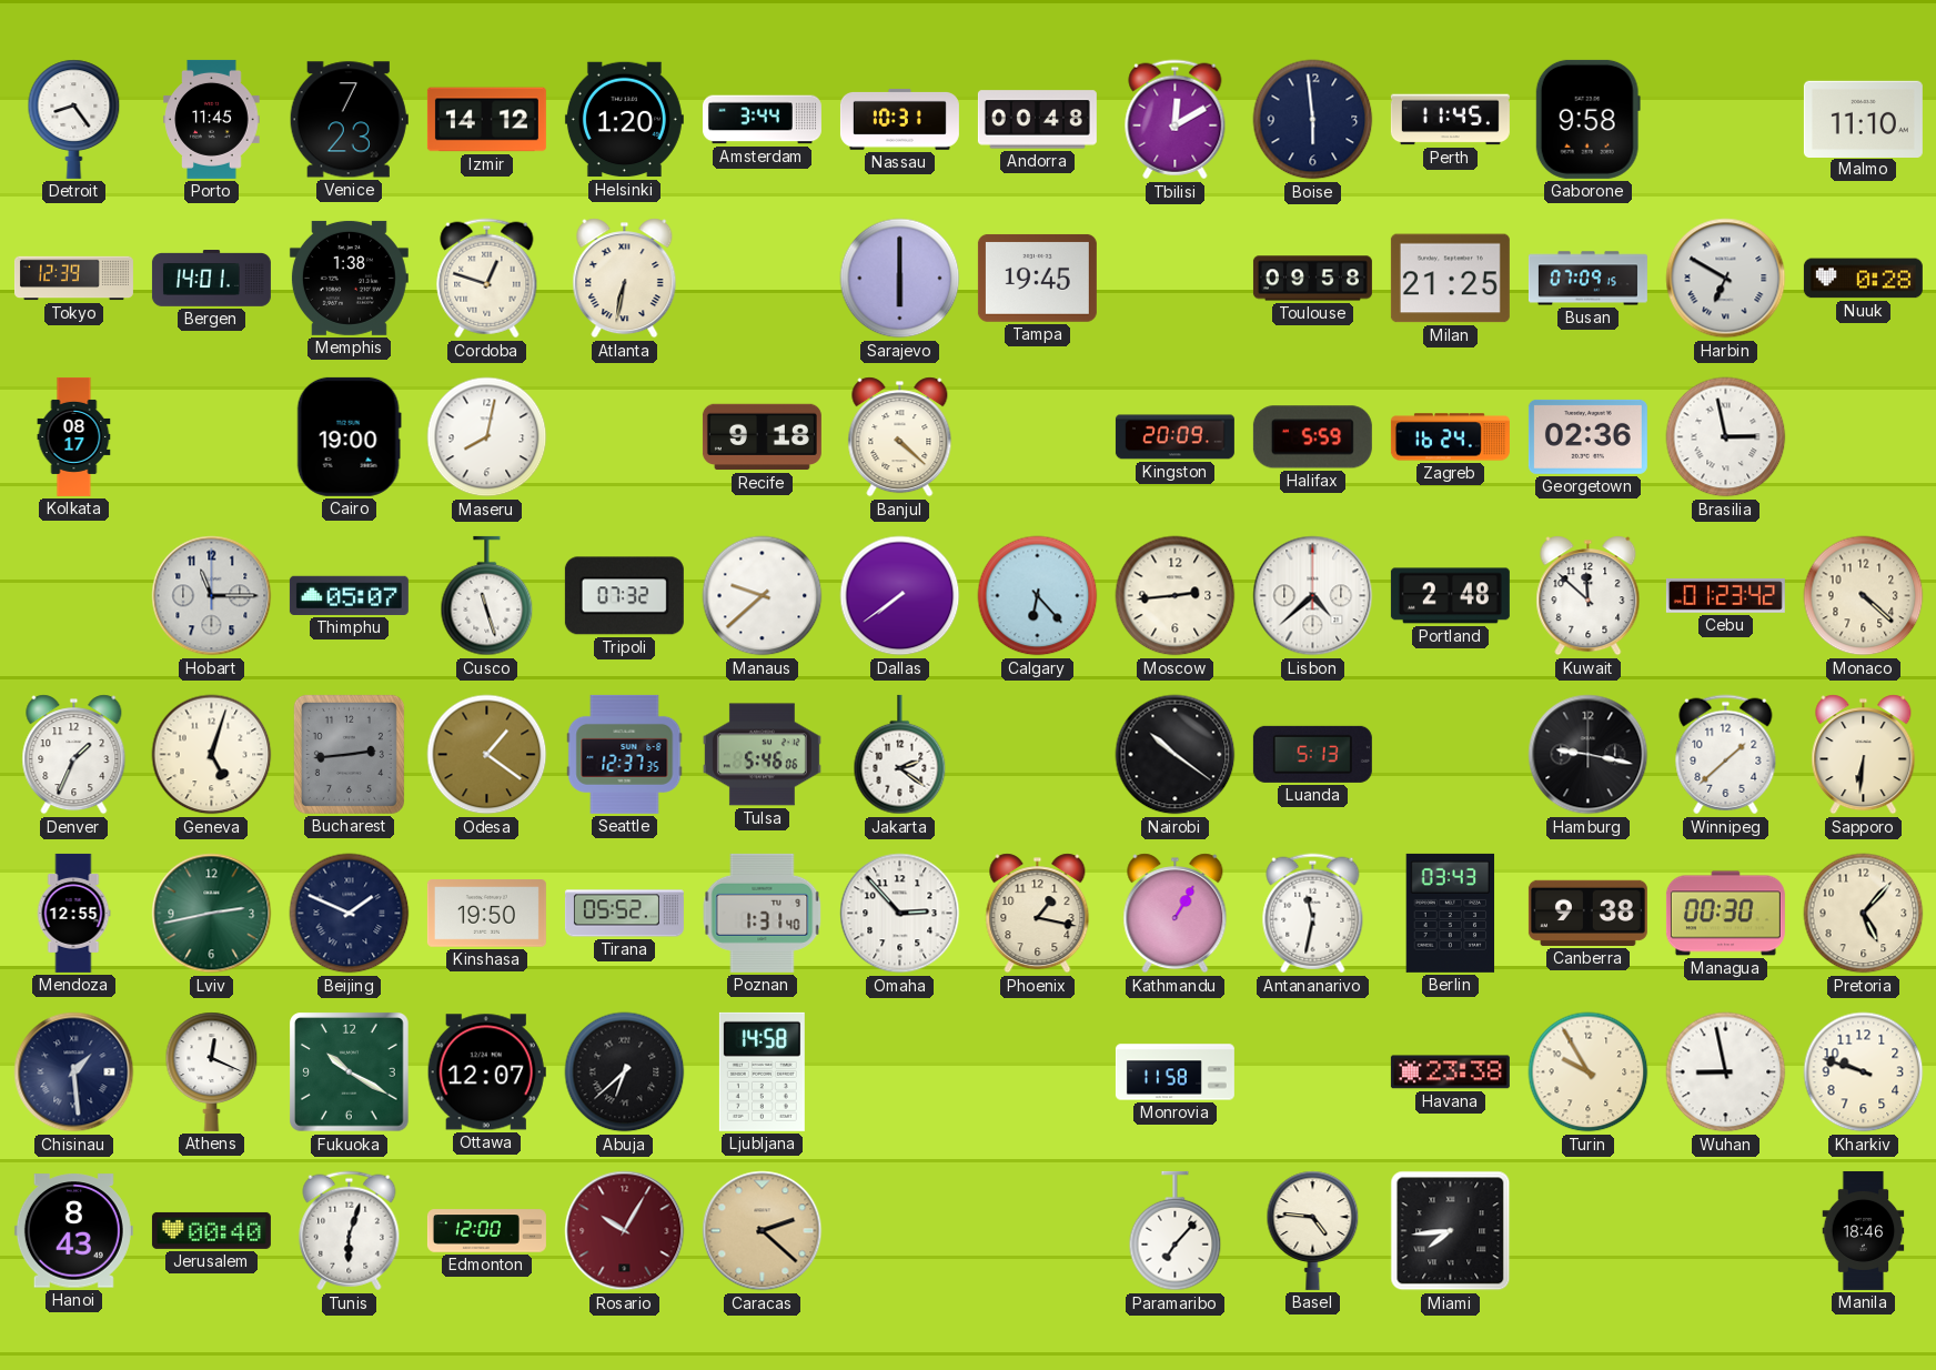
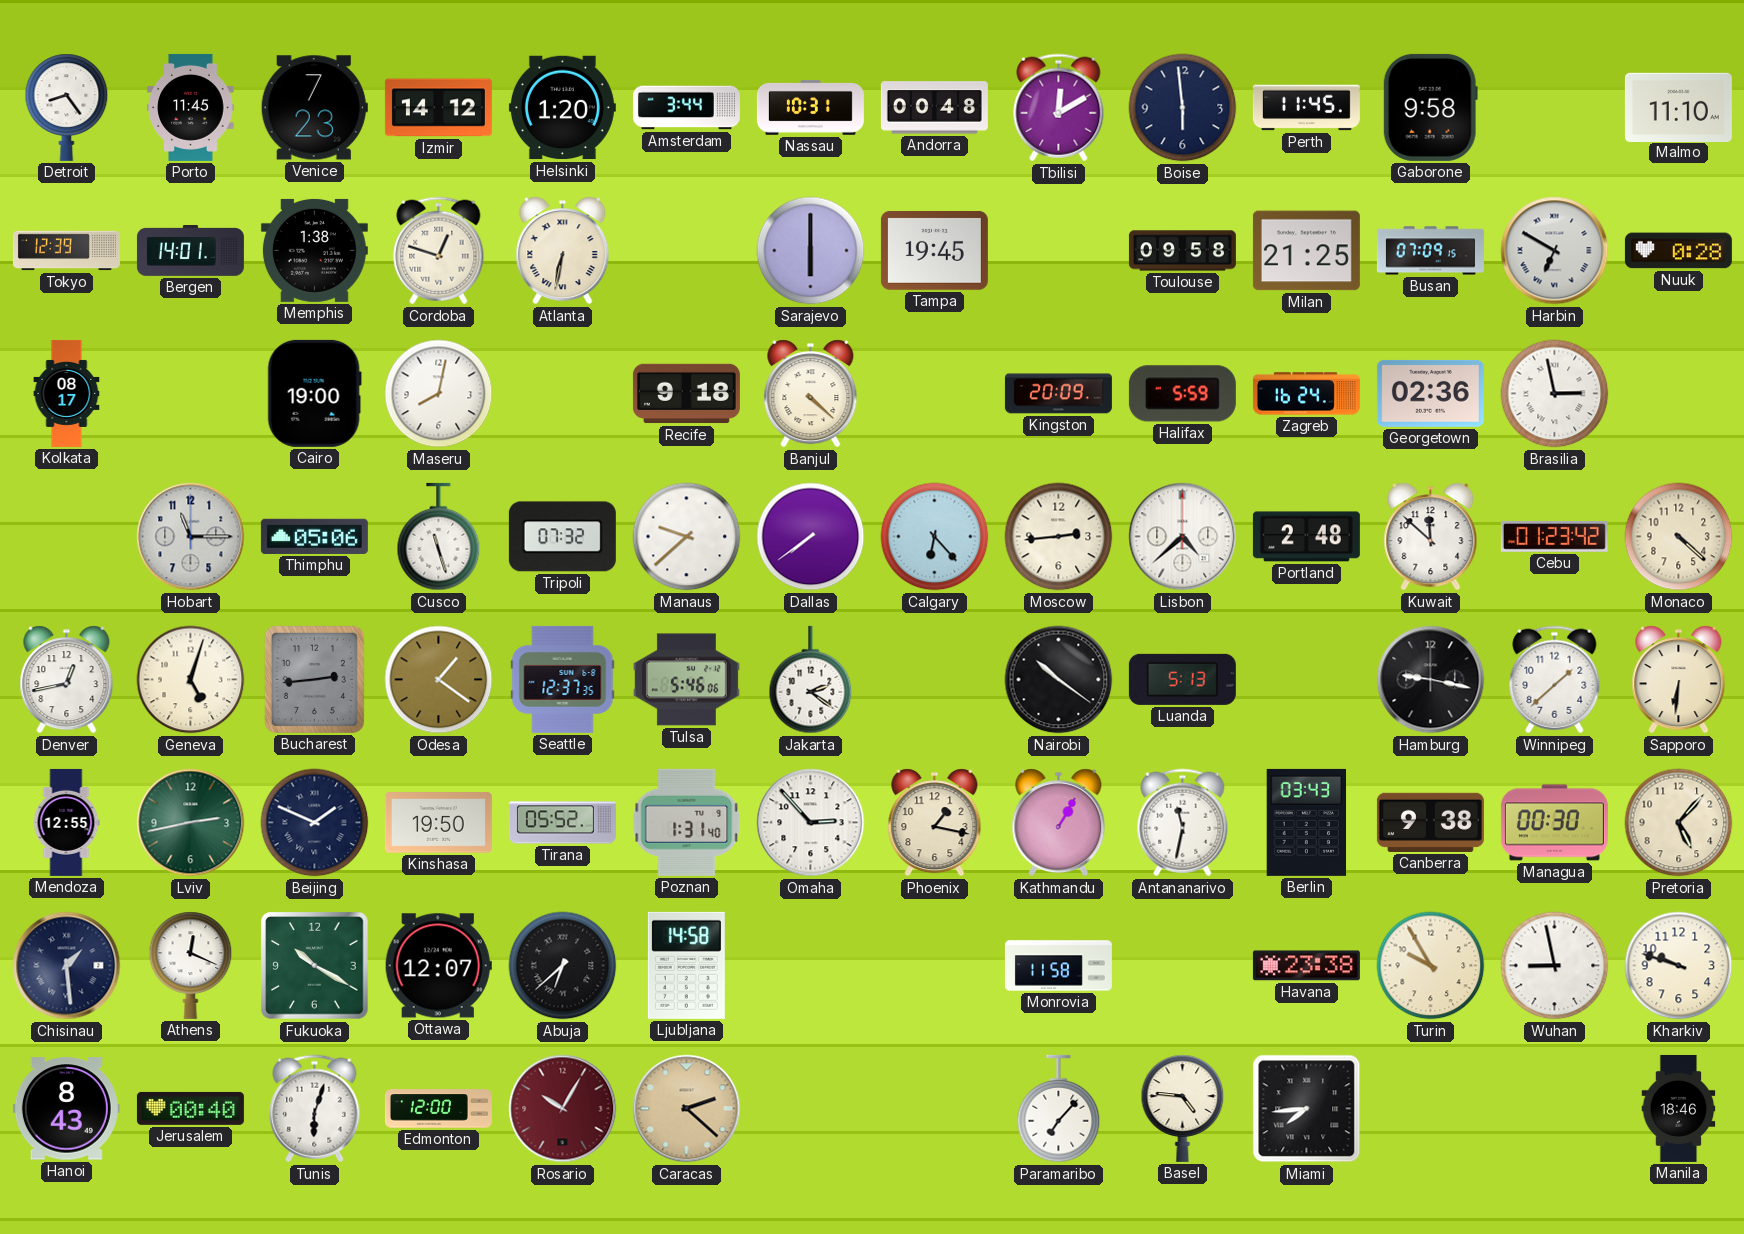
Thimphu: 05:07 -> 05:06 (314, 536)
Denver: 1:34 -> 12:43 (67, 680)
